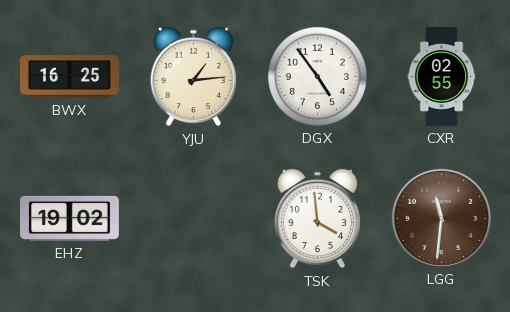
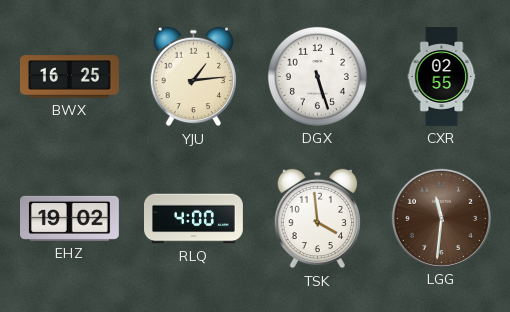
DGX: 4:54 -> 5:27 (317, 76)
RLQ: none -> 4:00 (194, 219)
